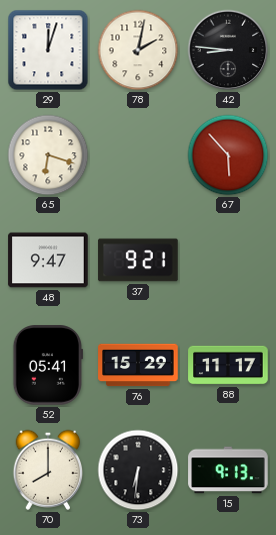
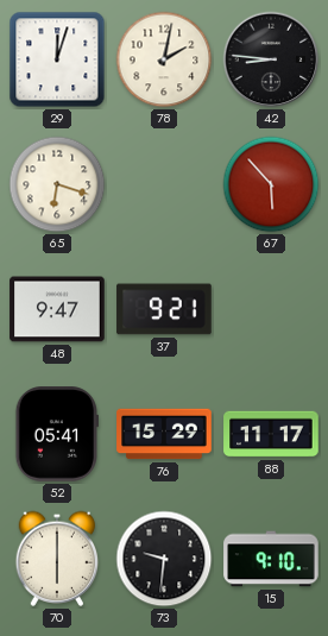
70: 8:00 -> 6:00 (57, 559)
73: 6:31 -> 9:31 (164, 559)
15: 9:13 -> 9:10 (271, 559)
